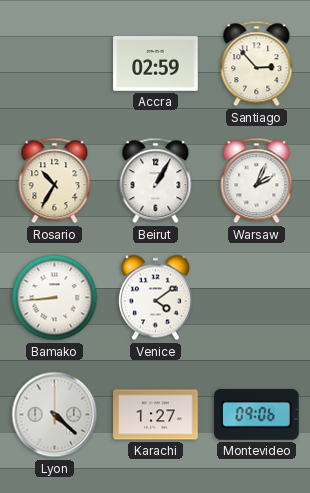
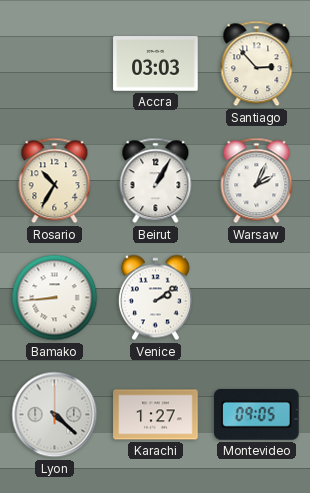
Accra: 02:59 -> 03:03 (156, 64)
Venice: 4:09 -> 2:09 (155, 298)
Montevideo: 09:06 -> 09:05 (257, 414)
